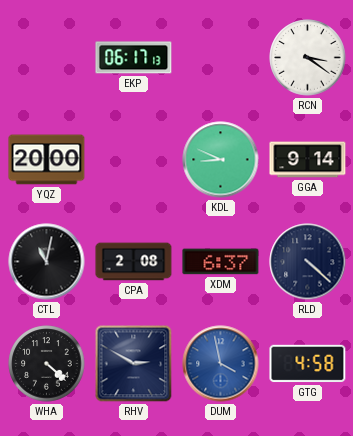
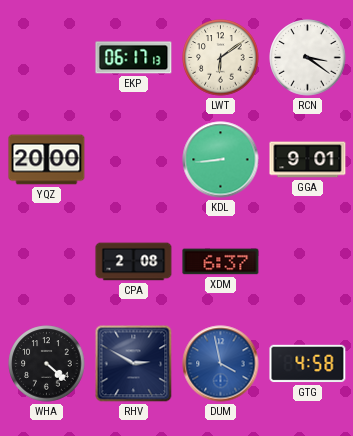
LWT: none -> 6:09 (221, 58)
KDL: 8:49 -> 8:44 (221, 160)
GGA: 9:14 -> 9:01 (308, 160)
CTL: 11:02 -> none (47, 262)
RLD: 4:22 -> none (308, 262)
